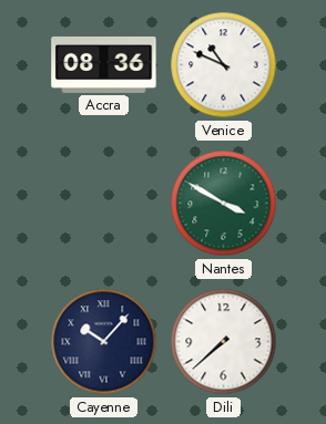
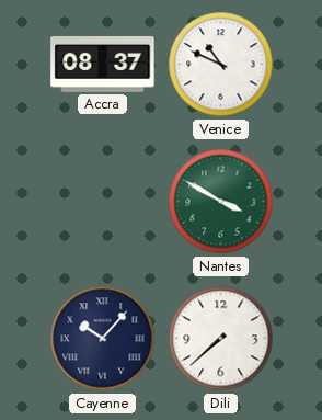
Accra: 08:36 -> 08:37 (103, 64)
